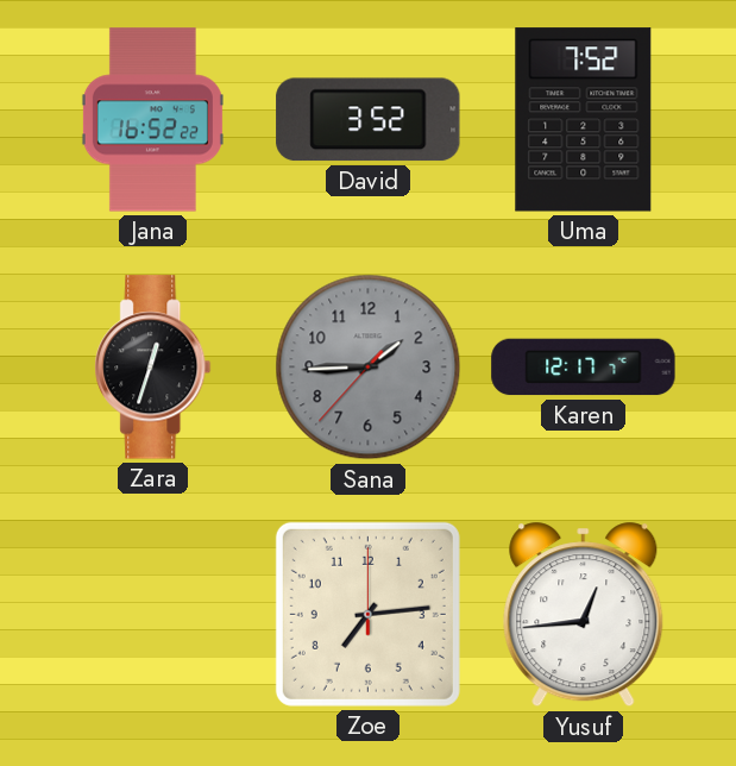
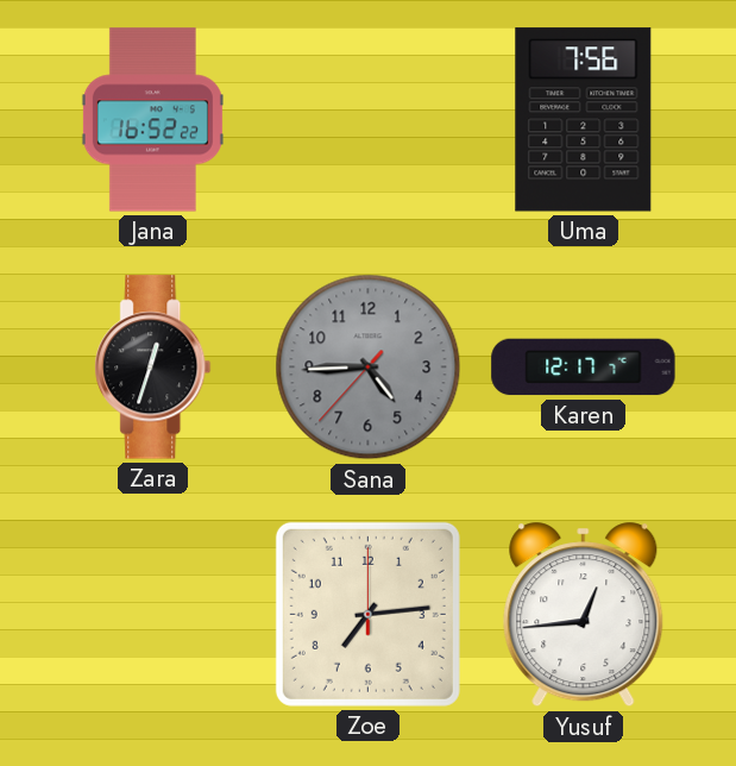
David: 3:52 -> none (369, 120)
Uma: 7:52 -> 7:56 (584, 120)
Sana: 1:44 -> 4:44 (369, 368)
